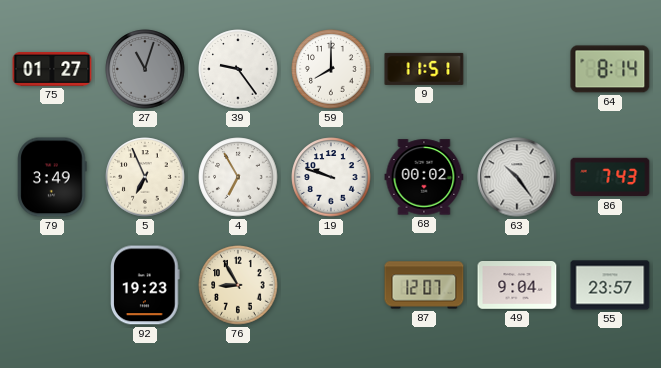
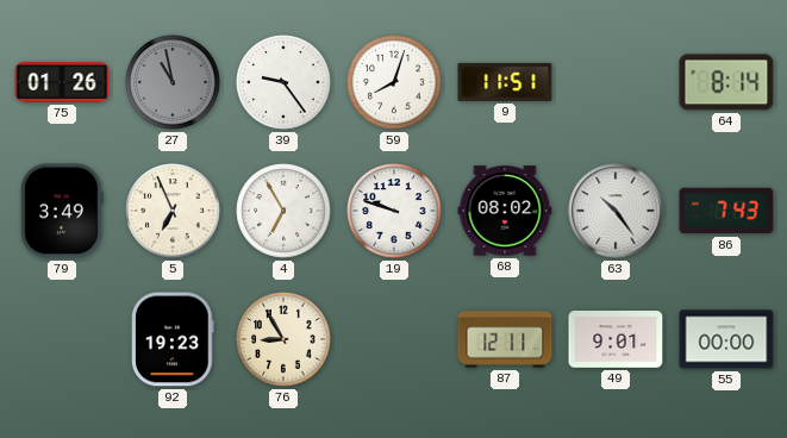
75: 01:27 -> 01:26 (62, 83)
27: 11:03 -> 10:58 (173, 82)
59: 8:00 -> 8:03 (394, 82)
68: 00:02 -> 08:02 (505, 211)
87: 12:07 -> 12:11 (505, 339)
49: 9:04 -> 9:01 (616, 340)
55: 23:57 -> 00:00 (726, 339)
